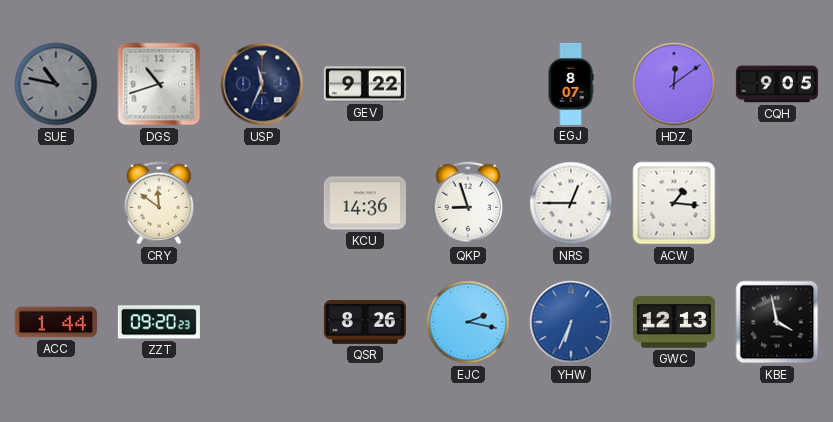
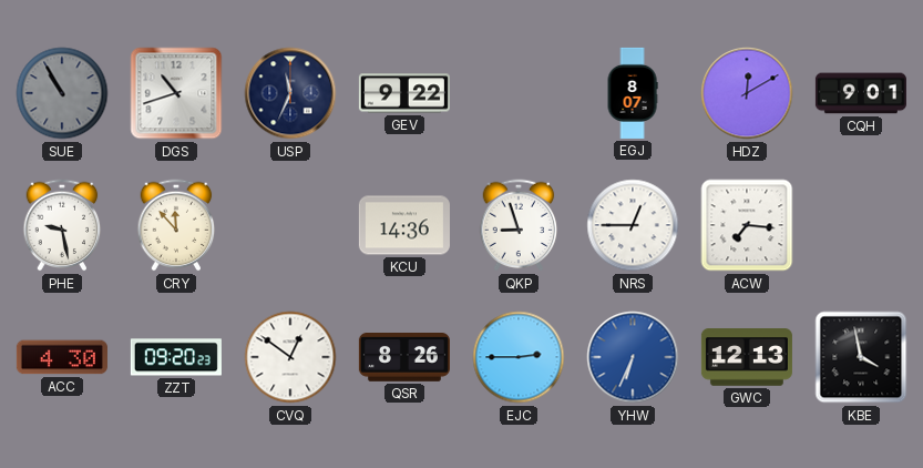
SUE: 10:47 -> 10:55 (62, 93)
HDZ: 12:09 -> 12:10 (747, 93)
CQH: 9:05 -> 9:01 (861, 93)
PHE: none -> 9:28 (62, 225)
CRY: 11:51 -> 11:53 (176, 225)
ACW: 1:16 -> 7:16 (747, 225)
ACC: 1:44 -> 4:30 (62, 357)
CVQ: none -> 12:51 (290, 357)
EJC: 2:17 -> 2:45 (519, 357)
